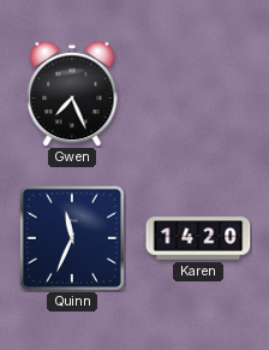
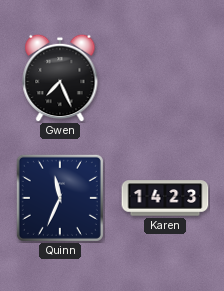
Karen: 14:20 -> 14:23 (165, 198)
